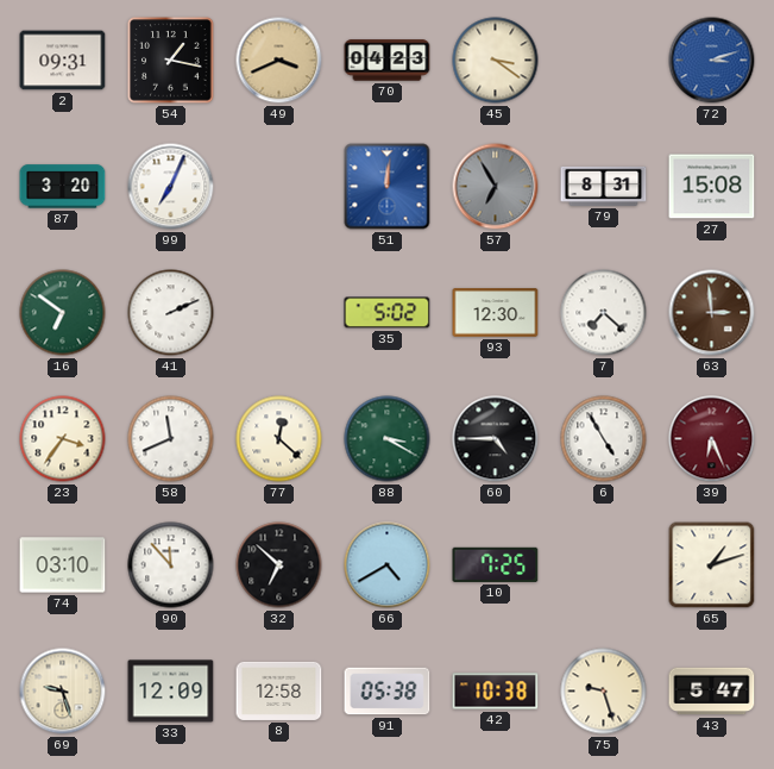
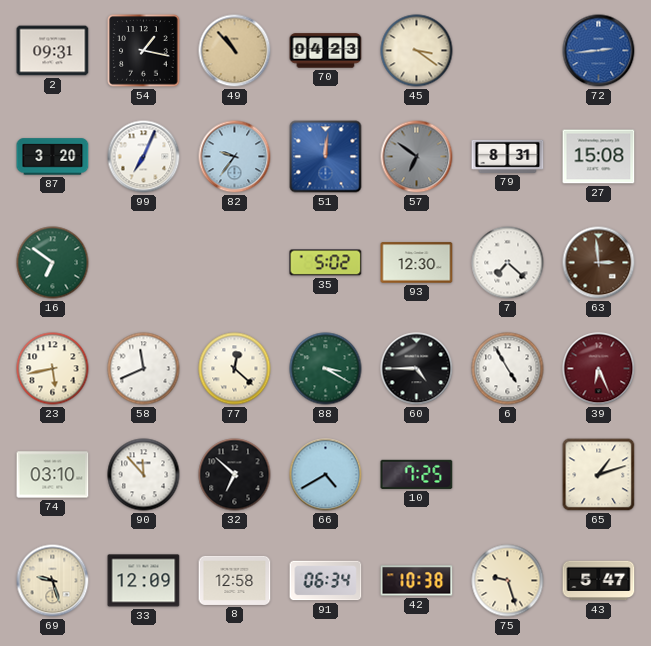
49: 3:41 -> 10:53 (235, 51)
72: 3:12 -> 2:44 (599, 51)
82: none -> 9:36 (235, 157)
57: 6:55 -> 6:51 (417, 157)
41: 2:11 -> none (171, 313)
23: 3:36 -> 5:43 (53, 369)
91: 05:38 -> 06:34 (326, 581)
